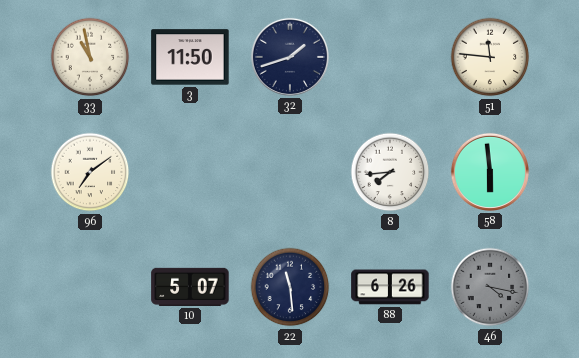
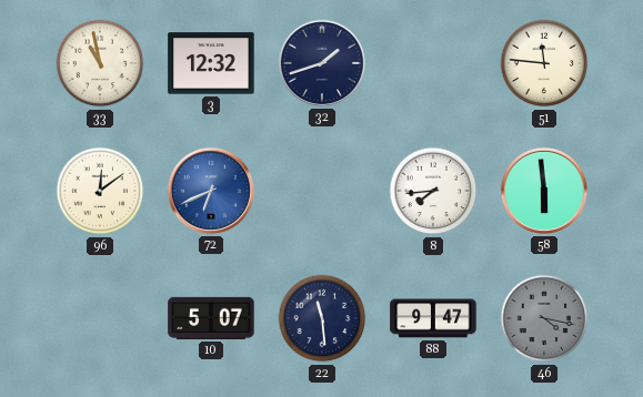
3: 11:50 -> 12:32 (211, 63)
96: 7:09 -> 12:09 (100, 191)
72: none -> 6:41 (211, 191)
88: 6:26 -> 9:47 (433, 318)
